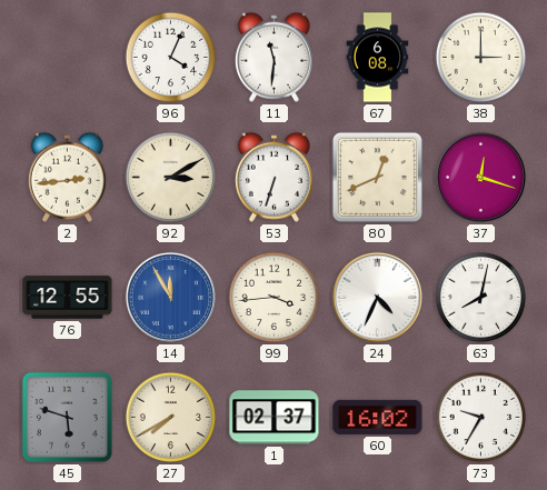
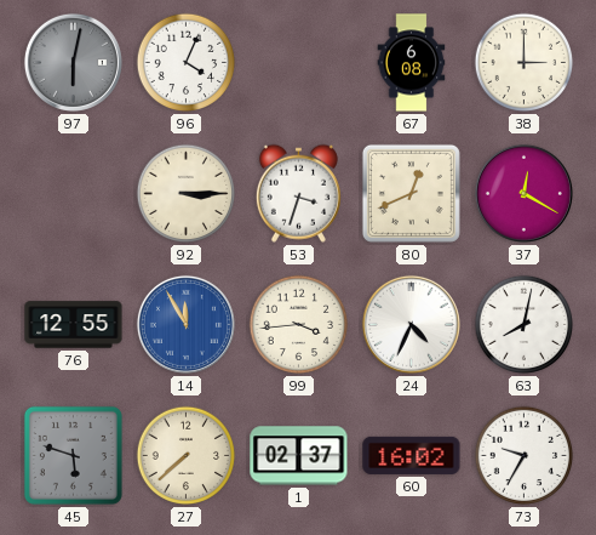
97: none -> 6:02 (73, 62)
11: 11:31 -> none (273, 57)
2: 2:44 -> none (67, 177)
92: 3:10 -> 3:15 (187, 194)
53: 6:33 -> 3:33 (298, 193)
37: 12:18 -> 12:20 (523, 193)
27: 7:40 -> 7:38 (187, 456)
